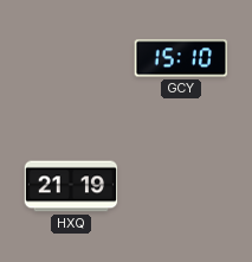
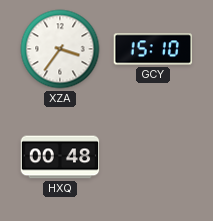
XZA: none -> 3:36 (60, 49)
HXQ: 21:19 -> 00:48 (60, 157)
